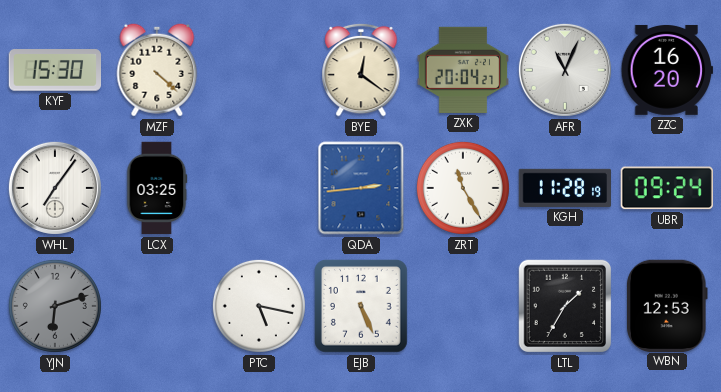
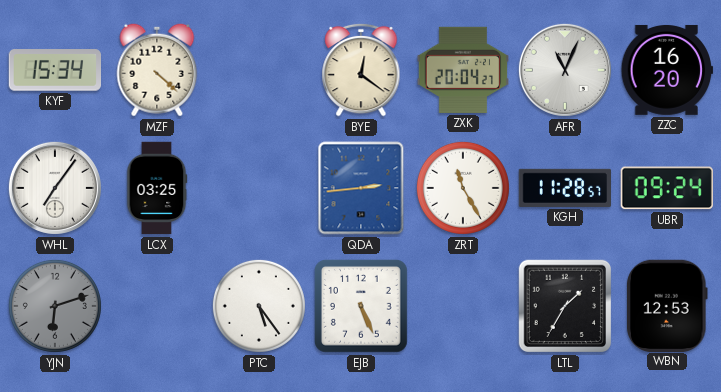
KYF: 15:30 -> 15:34 (54, 70)
KGH: 11:28:19 -> 11:28:57 (565, 188)
PTC: 5:17 -> 5:24 (259, 306)
